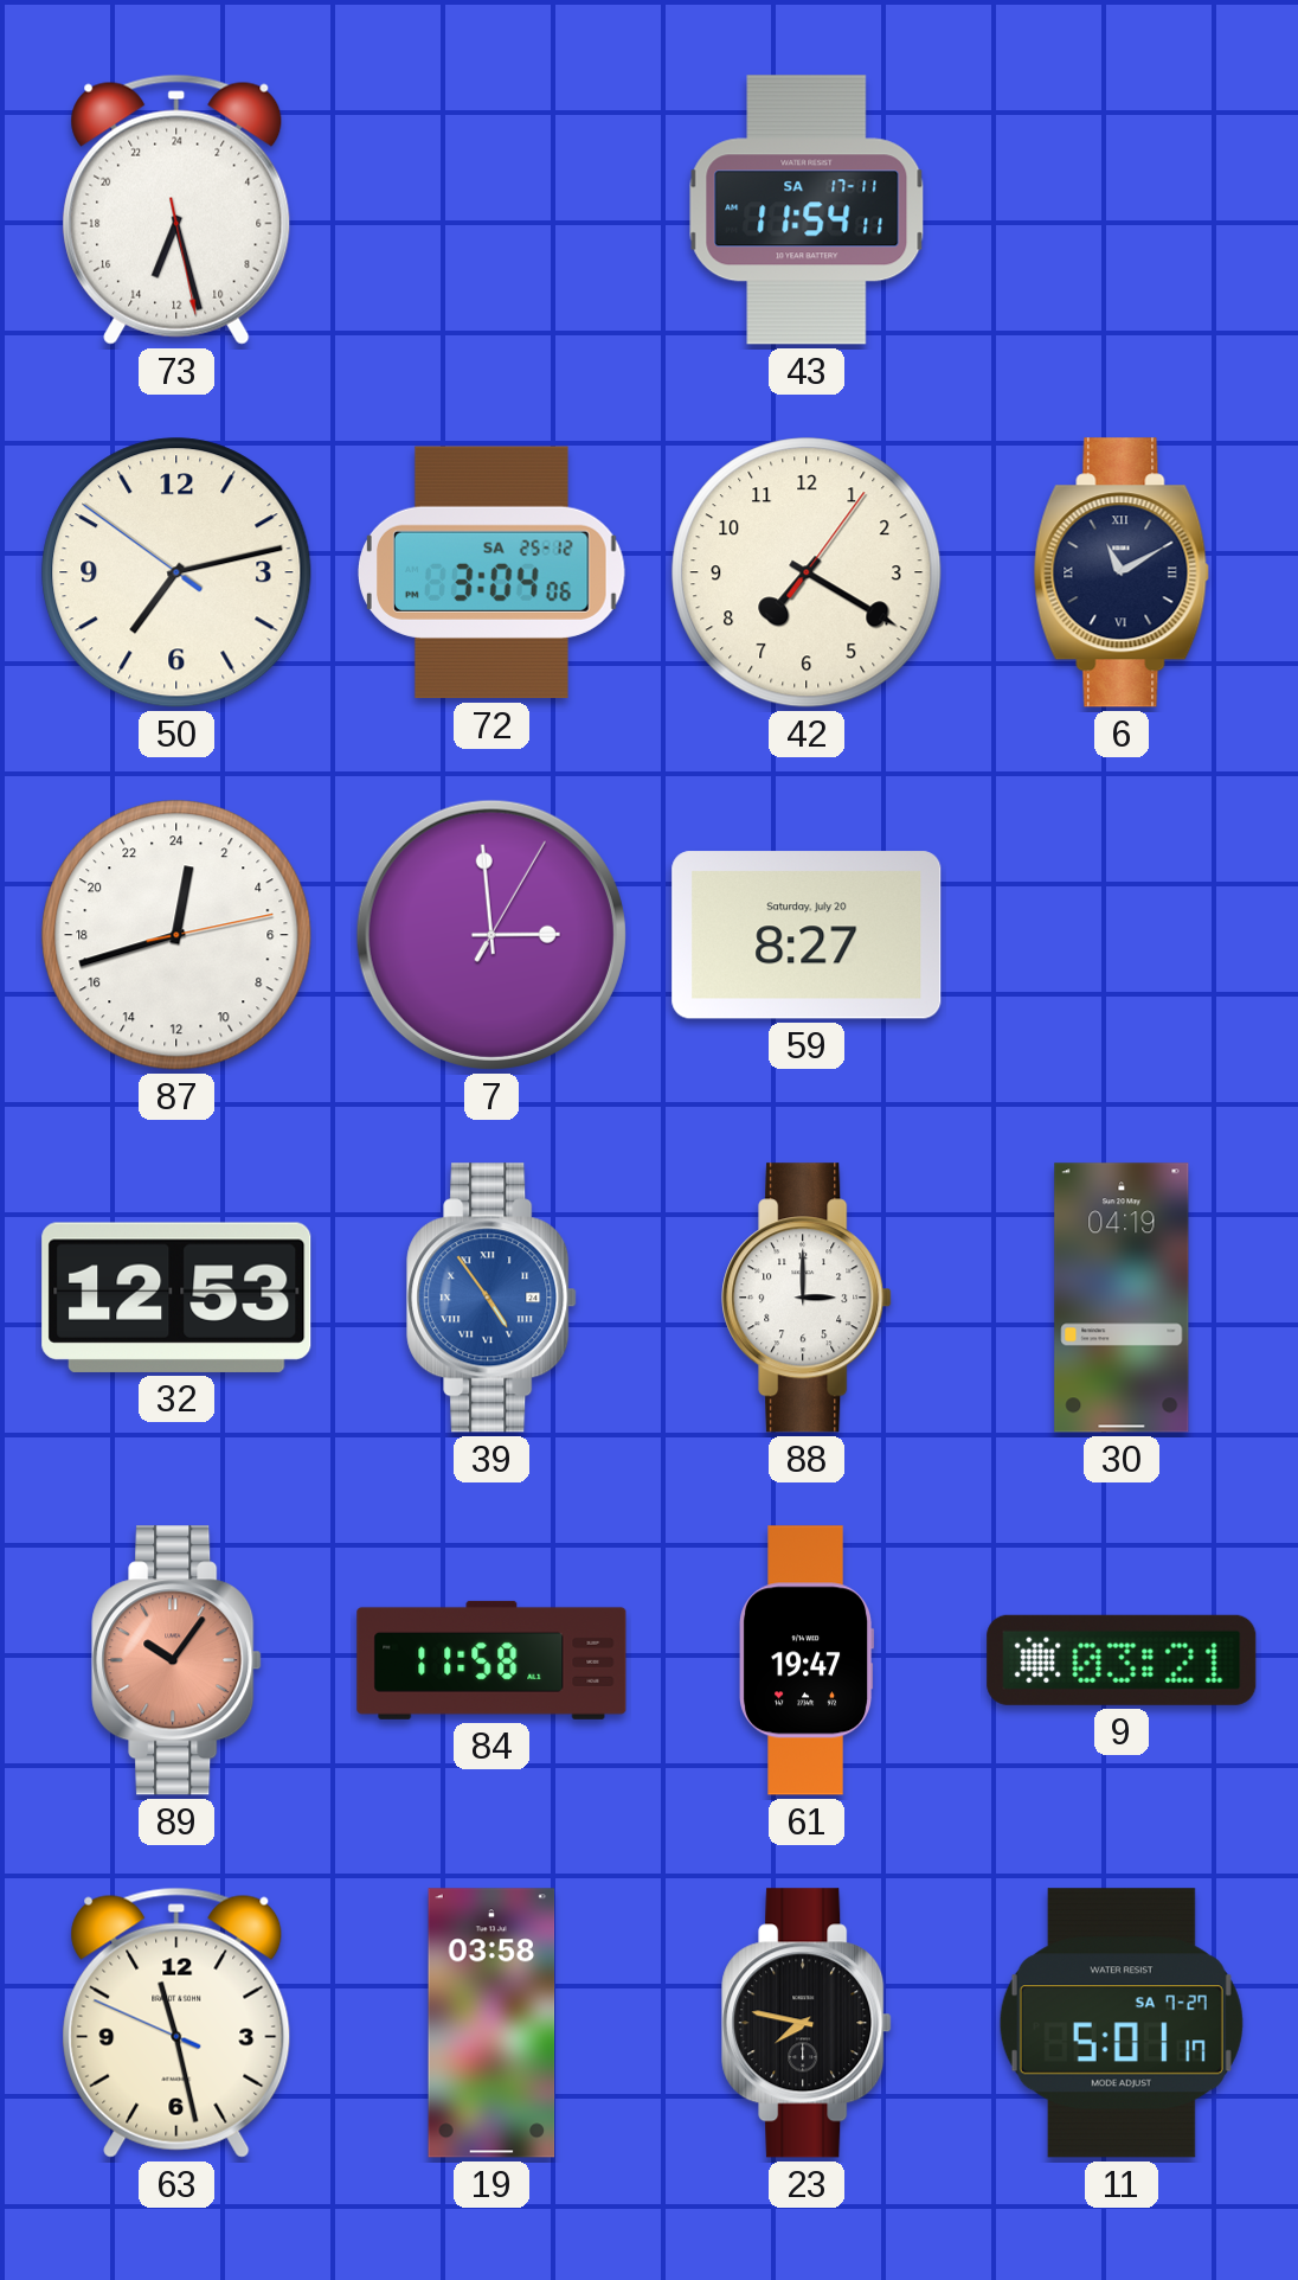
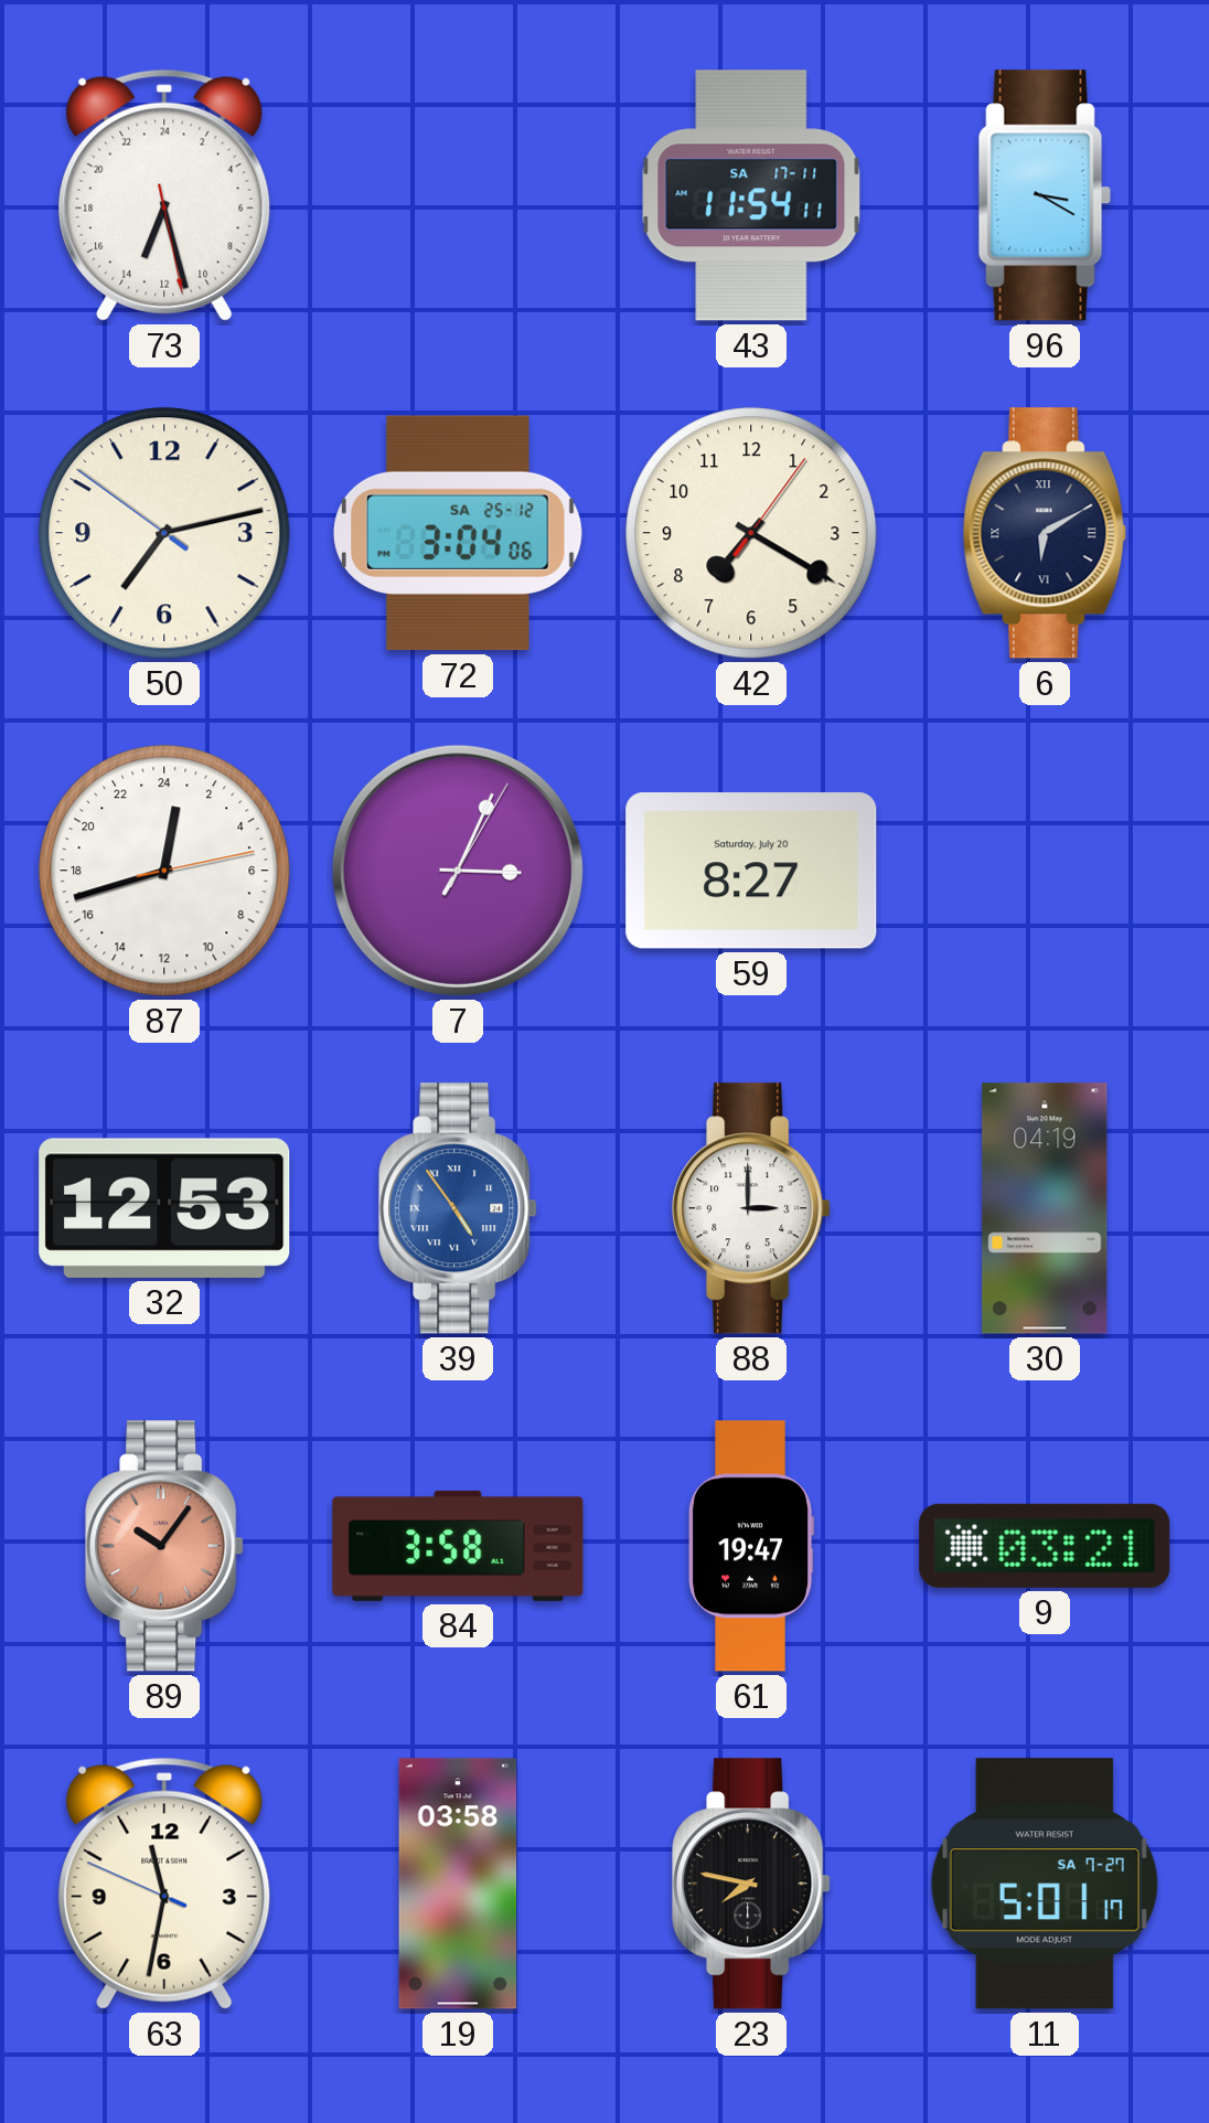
96: none -> 3:20 (1045, 195)
6: 11:10 -> 6:10 (1045, 533)
7: 2:59 -> 3:04 (458, 871)
84: 11:58 -> 3:58 (458, 1546)
63: 11:27 -> 11:31 (164, 1884)
